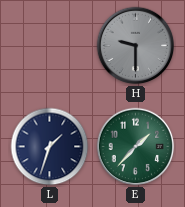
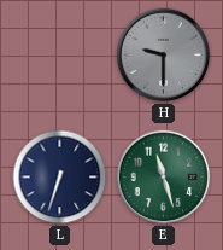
L: 1:33 -> 6:33 (60, 178)
E: 1:37 -> 11:27 (164, 178)
